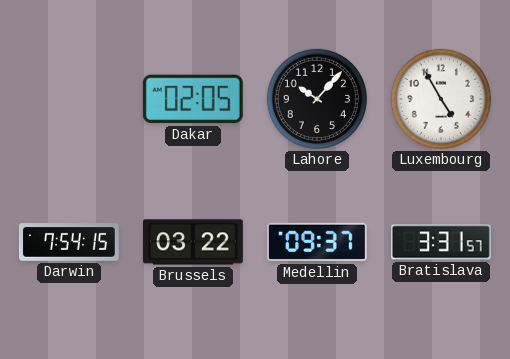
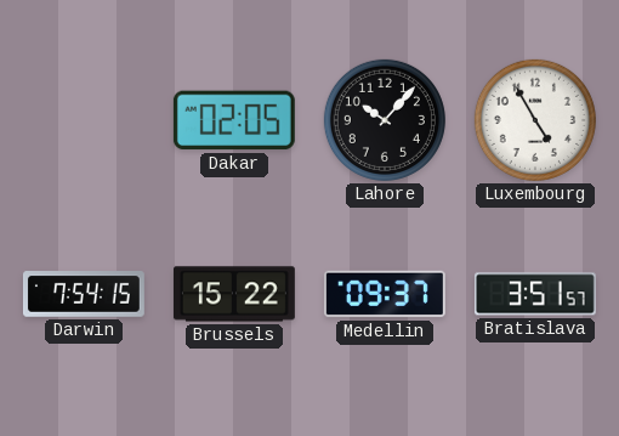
Brussels: 03:22 -> 15:22 (234, 294)
Bratislava: 3:31 -> 3:51 (535, 294)
